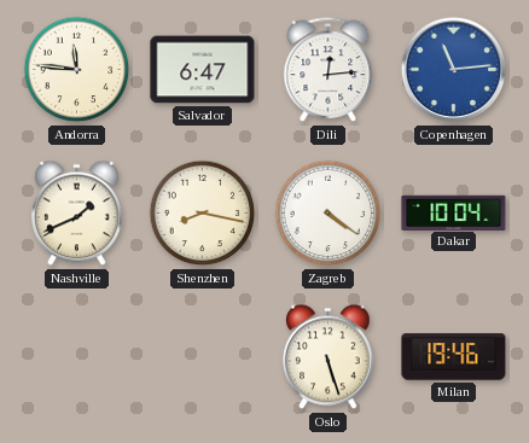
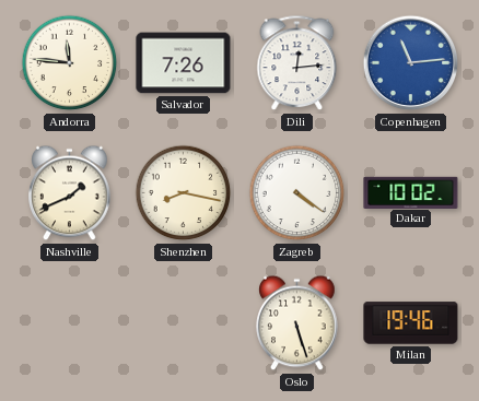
Salvador: 6:47 -> 7:26 (184, 63)
Dakar: 10:04 -> 10:02 (411, 192)
